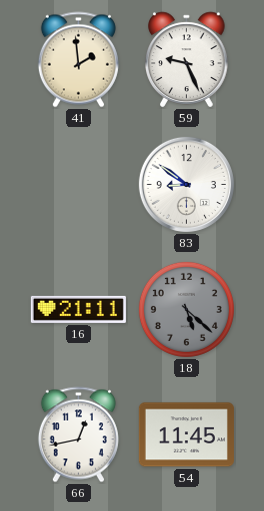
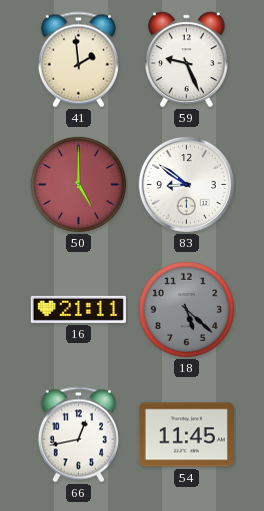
50: none -> 5:00 (78, 184)
